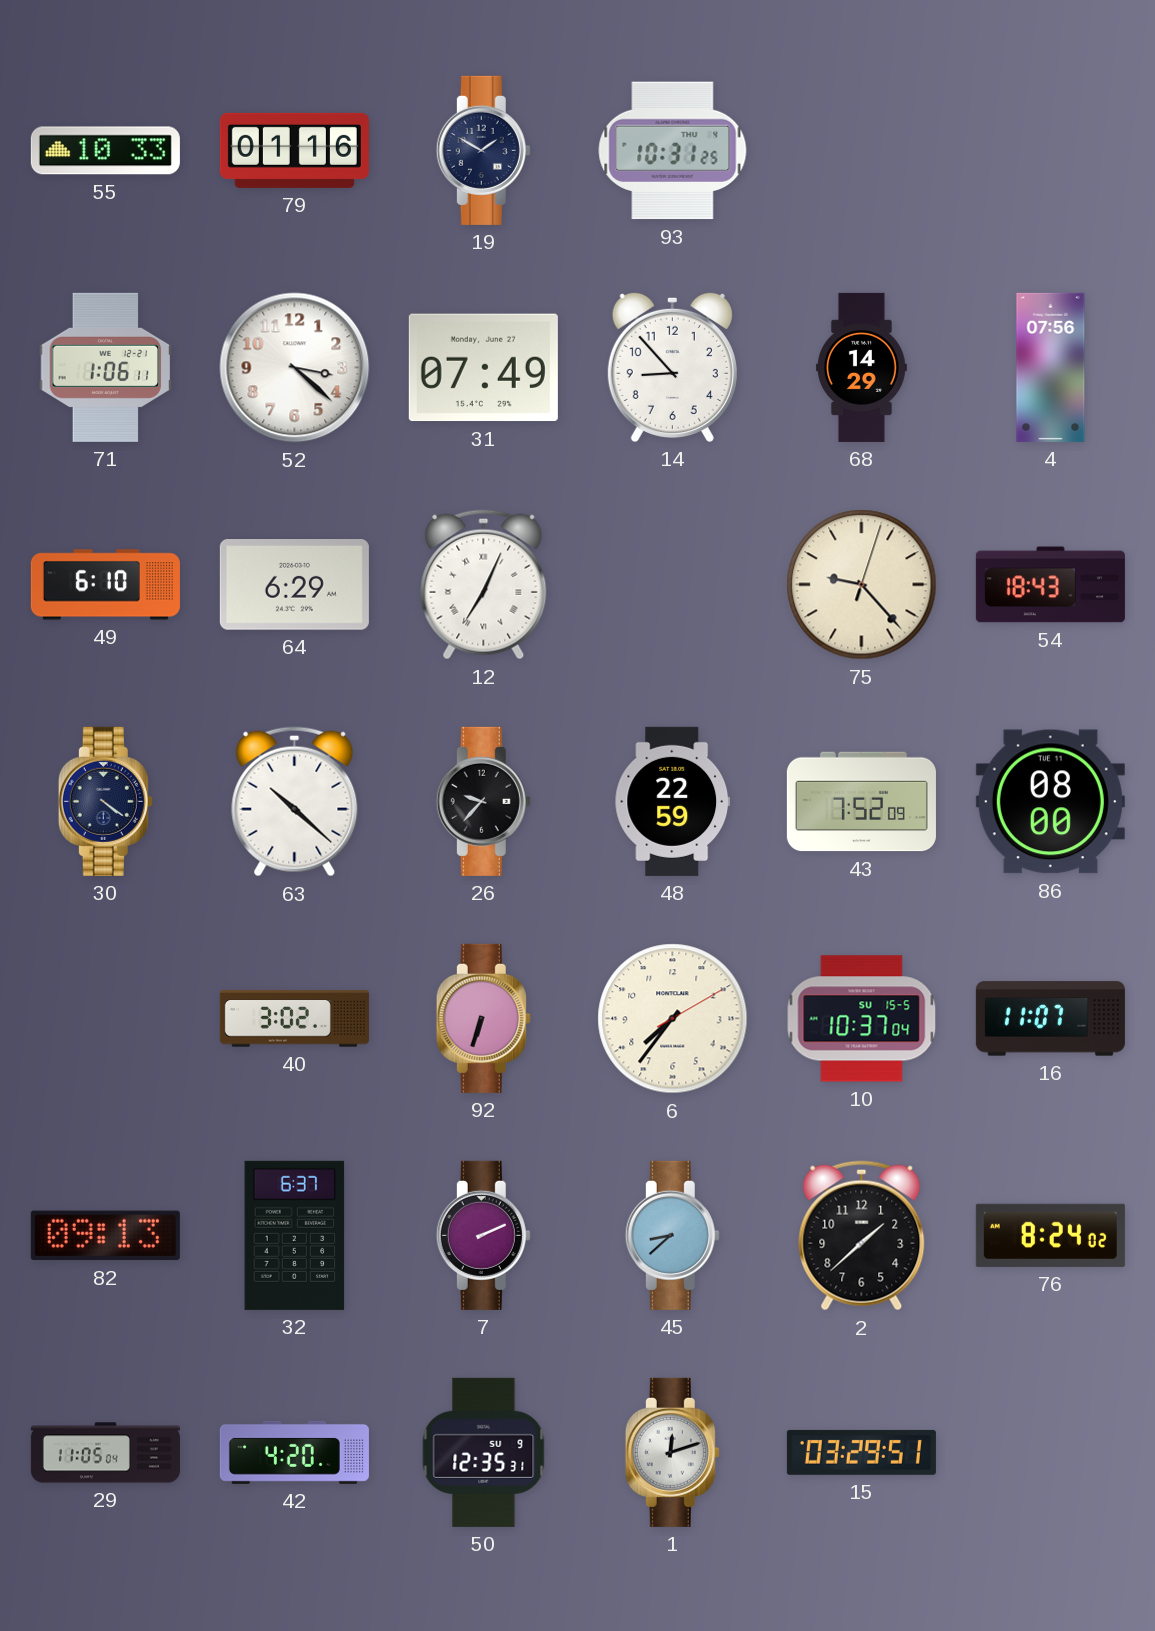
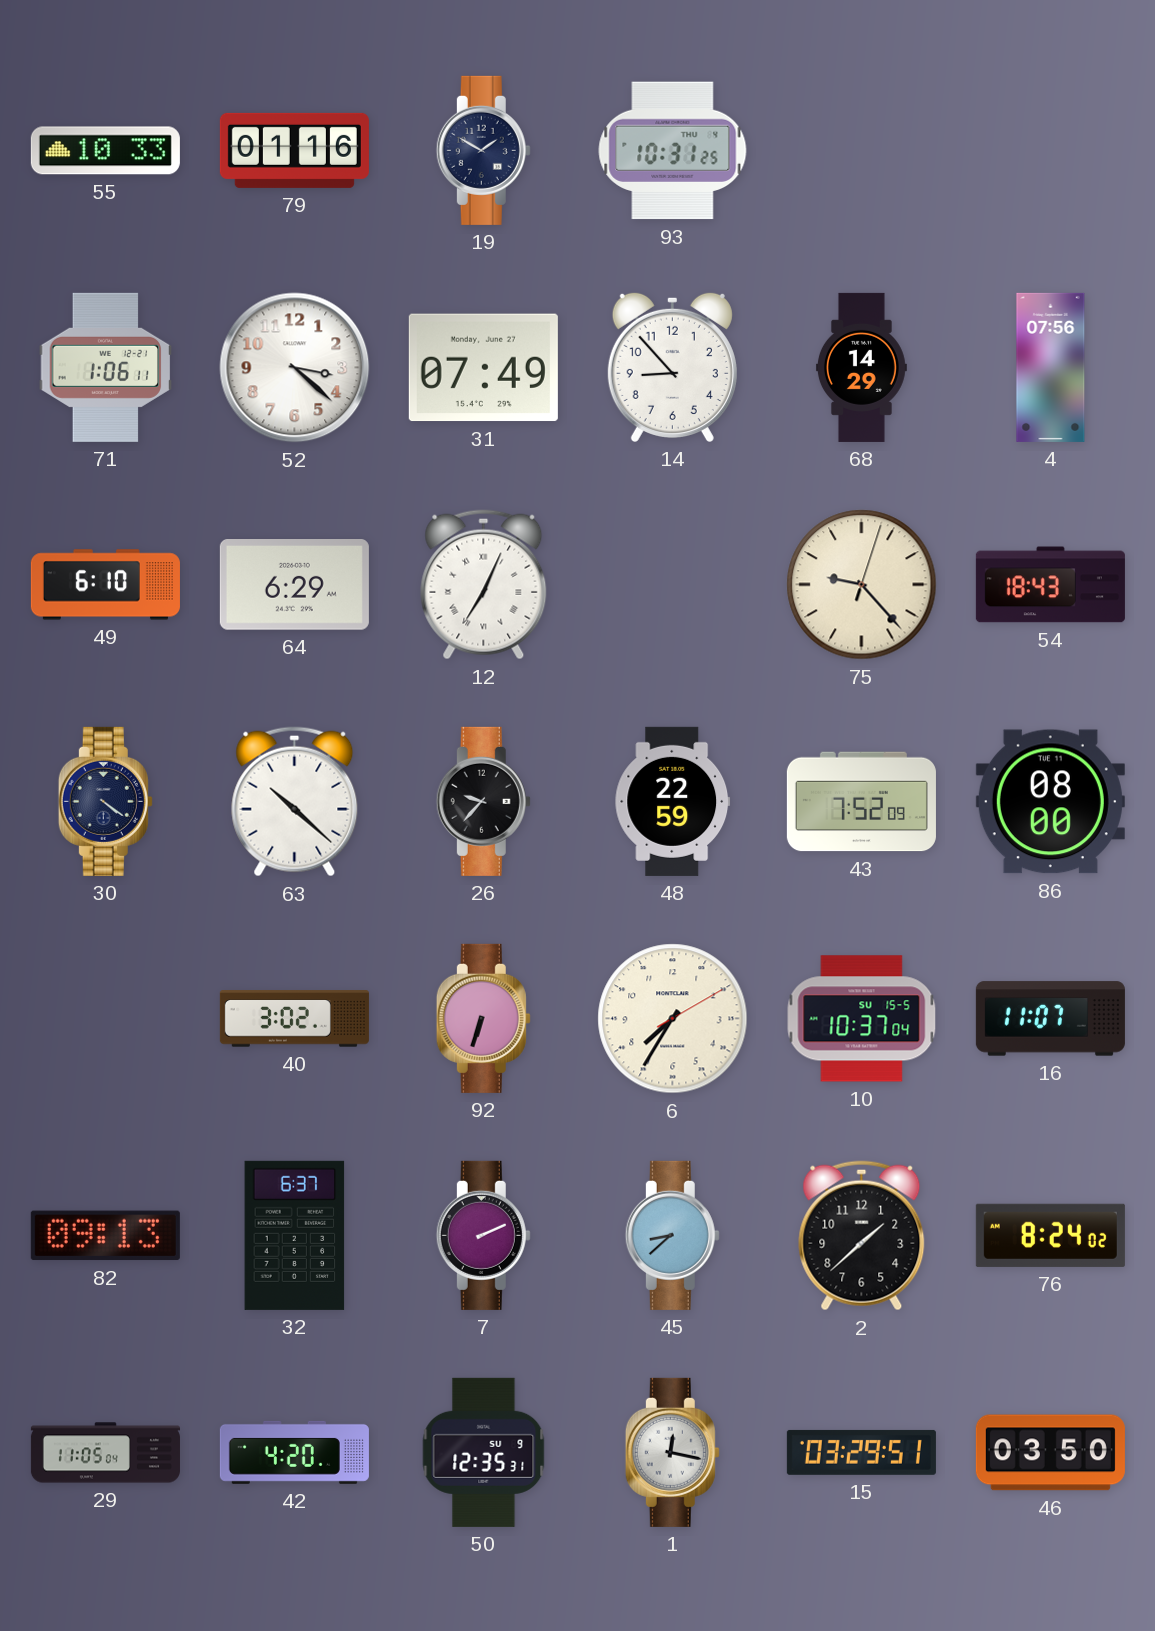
6: 7:36 -> 7:35 (673, 1019)
1: 12:12 -> 12:17 (672, 1452)
46: none -> 03:50 (1050, 1453)
